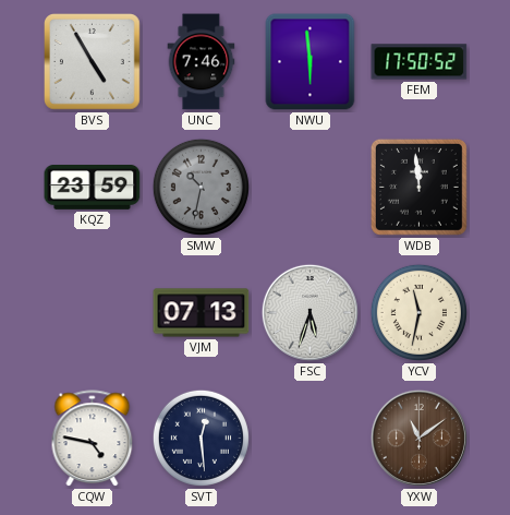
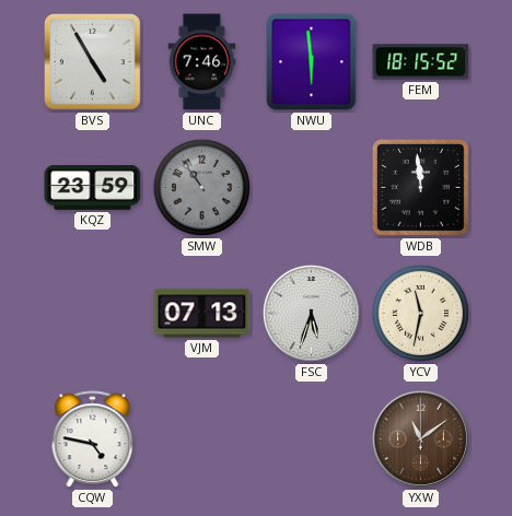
FEM: 17:50 -> 18:15 (421, 62)
SMW: 10:32 -> 10:54 (201, 187)
SVT: 12:29 -> none (201, 438)
